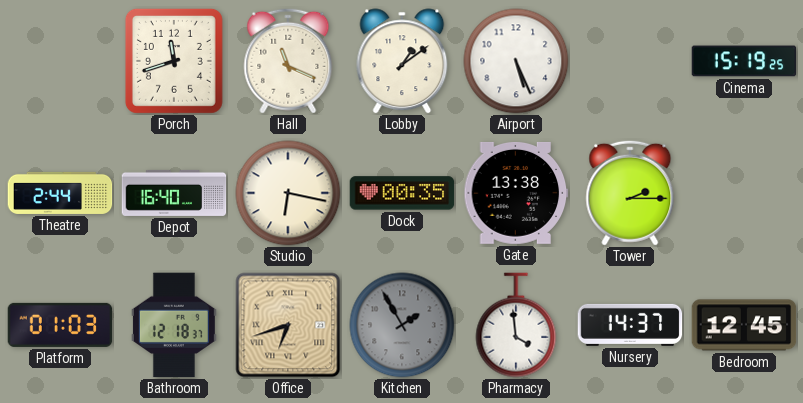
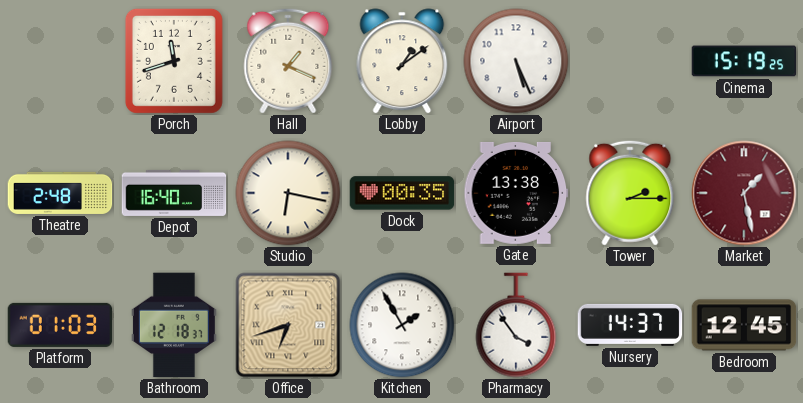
Hall: 11:19 -> 1:19 (288, 61)
Theatre: 2:44 -> 2:48 (60, 193)
Market: none -> 1:28 (744, 193)
Kitchen dial: grey -> white (402, 325)
Pharmacy: 3:59 -> 3:54 (516, 325)
